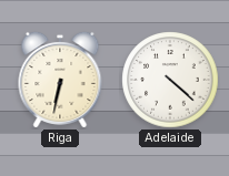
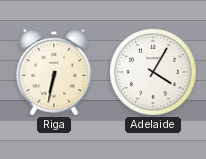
Adelaide: 4:22 -> 4:05 (153, 72)
